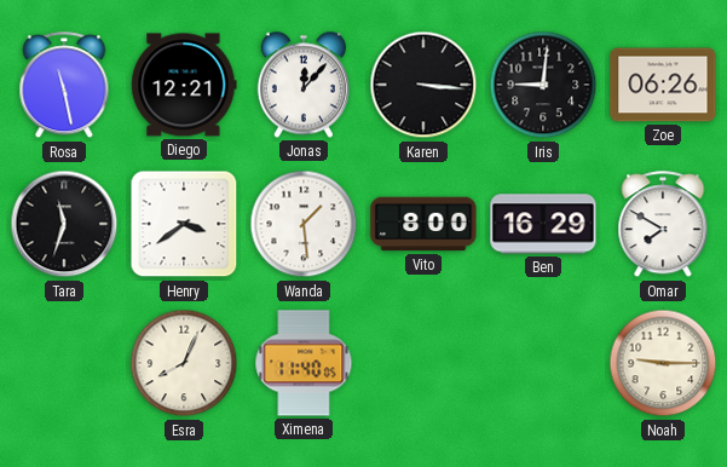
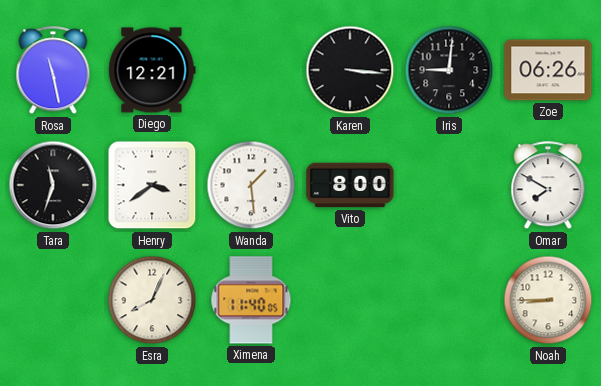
Jonas: 12:07 -> none (304, 85)
Ben: 16:29 -> none (543, 224)
Noah: 9:15 -> 8:45 (548, 300)
